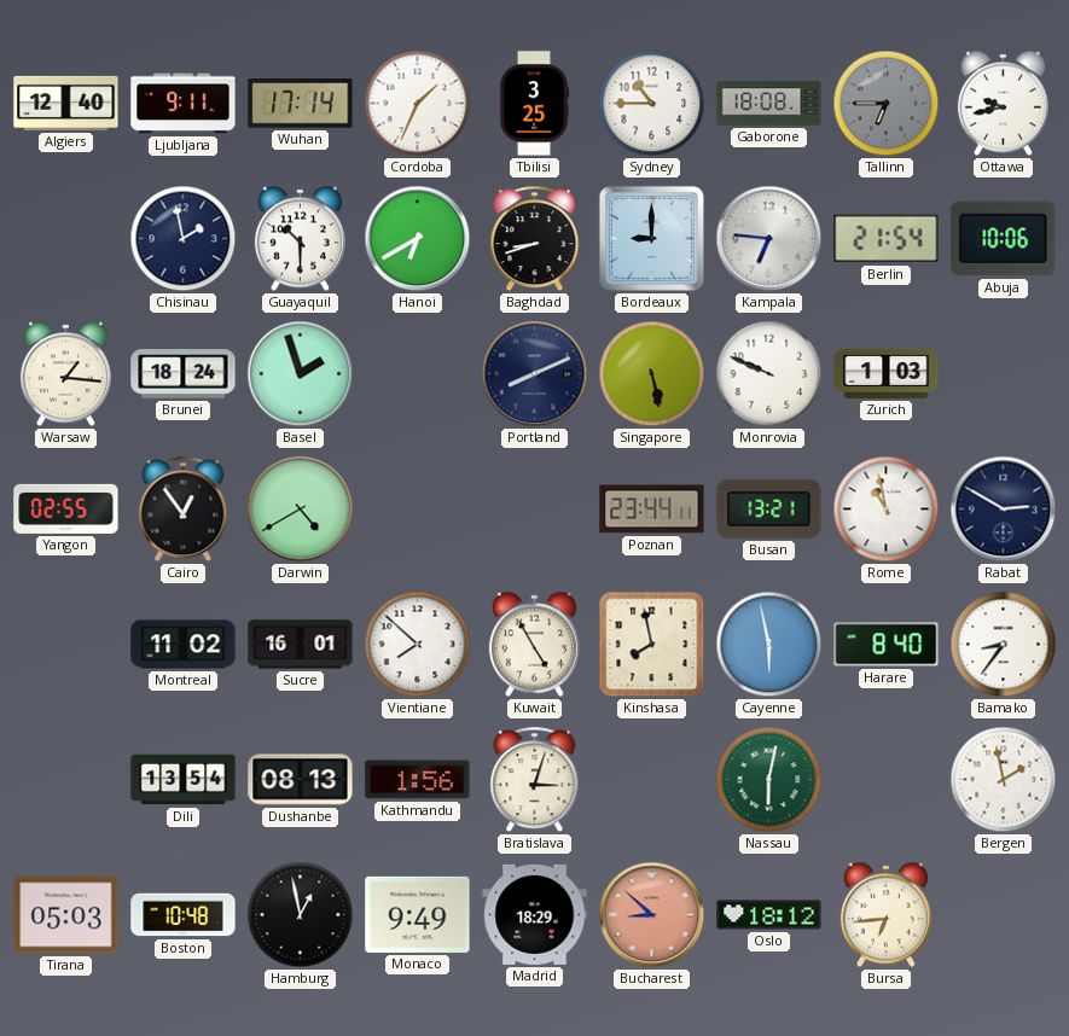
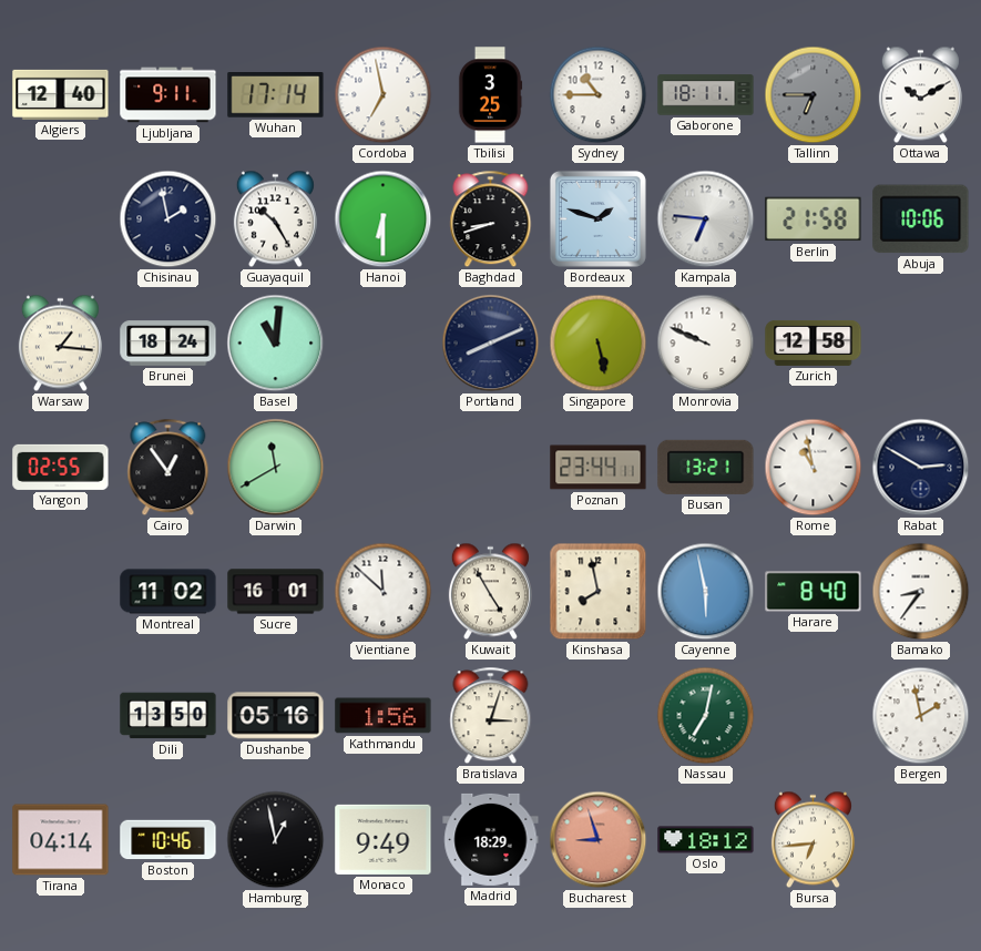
Cordoba: 1:34 -> 6:58 (384, 95)
Gaborone: 18:08 -> 18:11 (706, 95)
Ottawa: 9:43 -> 10:10 (920, 95)
Guayaquil: 10:30 -> 10:25 (275, 219)
Hanoi: 6:40 -> 6:30 (384, 219)
Bordeaux: 9:00 -> 1:48 (597, 218)
Berlin: 21:54 -> 21:58 (814, 219)
Basel: 1:57 -> 11:01 (276, 344)
Zurich: 1:03 -> 12:58 (814, 342)
Darwin: 4:40 -> 11:40 (276, 468)
Vientiane: 7:52 -> 11:52 (384, 592)
Dili: 13:54 -> 13:50 (168, 716)
Dushanbe: 08:13 -> 05:16 (276, 716)
Nassau: 6:02 -> 7:02 (706, 716)
Tirana: 05:03 -> 04:14 (61, 840)
Boston: 10:48 -> 10:46 (168, 840)
Bucharest: 8:52 -> 8:57 (599, 840)
